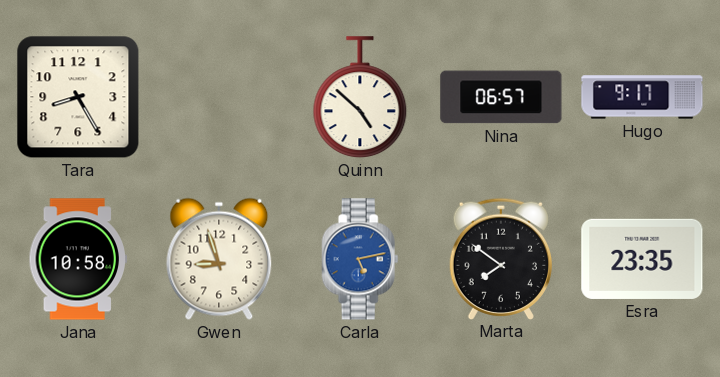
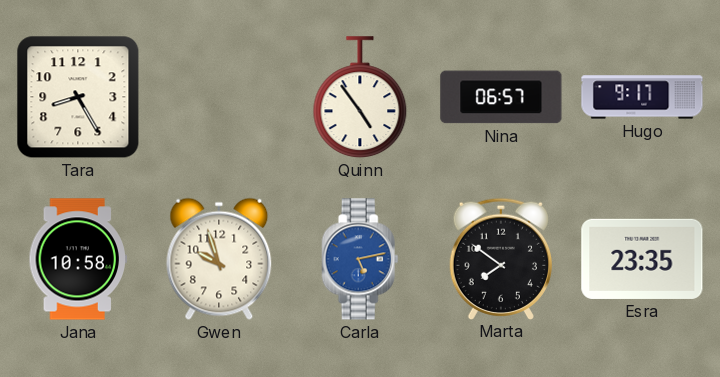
Quinn: 4:52 -> 4:54 (360, 98)
Gwen: 8:57 -> 9:57 (219, 259)
